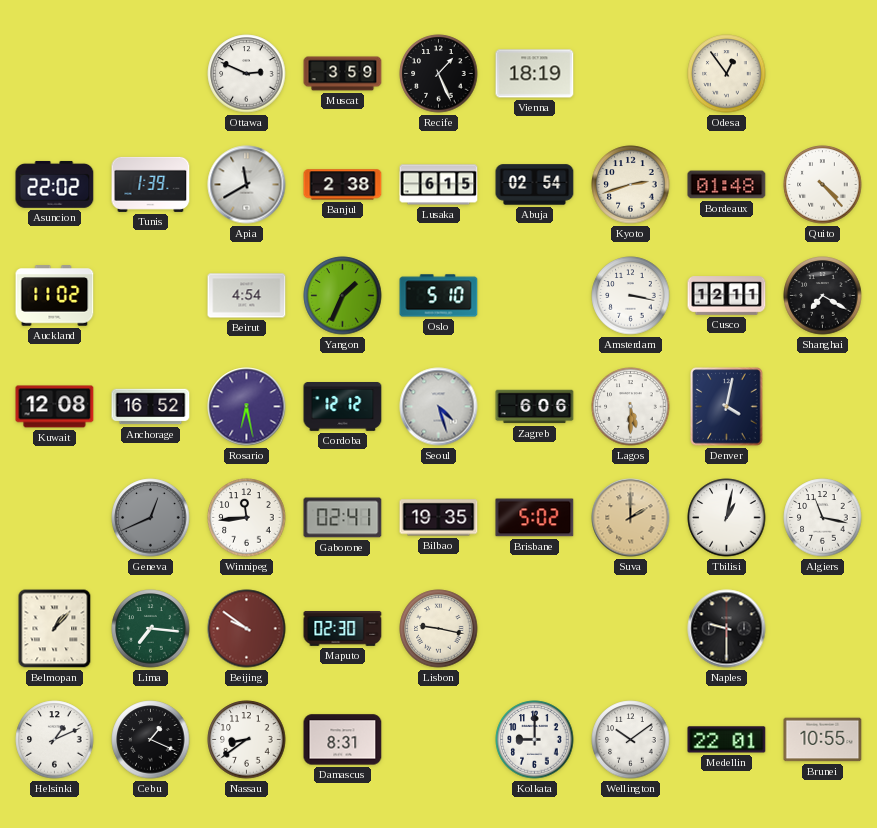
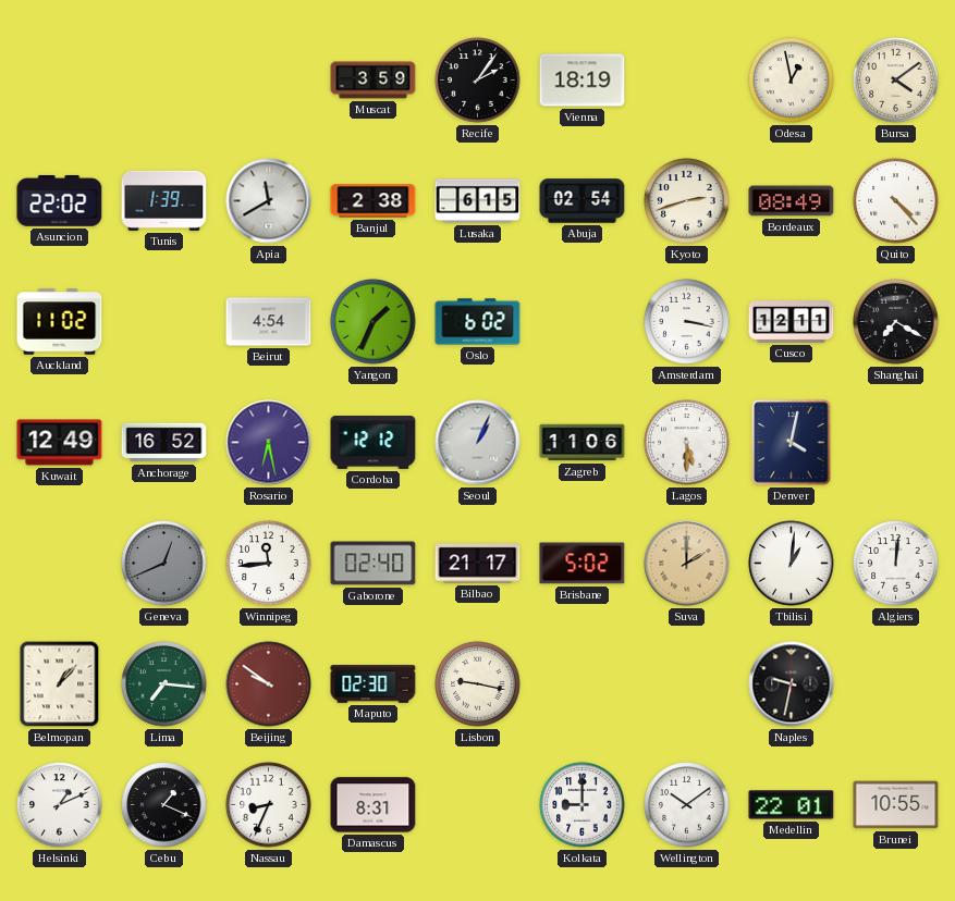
Ottawa: 2:49 -> none (247, 74)
Recife: 1:26 -> 2:06 (478, 81)
Odesa: 12:54 -> 12:58 (792, 81)
Bursa: none -> 4:09 (896, 81)
Bordeaux: 01:48 -> 08:49 (792, 201)
Oslo: 5:10 -> 6:02 (478, 322)
Kuwait: 12:08 -> 12:49 (60, 443)
Seoul: 4:27 -> 1:04 (478, 443)
Zagreb: 6:06 -> 11:06 (583, 443)
Gaborone: 02:41 -> 02:40 (374, 564)
Bilbao: 19:35 -> 21:17 (478, 564)
Tbilisi: 1:02 -> 1:01 (792, 564)
Algiers: 11:17 -> 12:01 (896, 564)
Naples: 9:30 -> 9:32 (792, 684)
Nassau: 8:39 -> 8:34 (269, 805)
